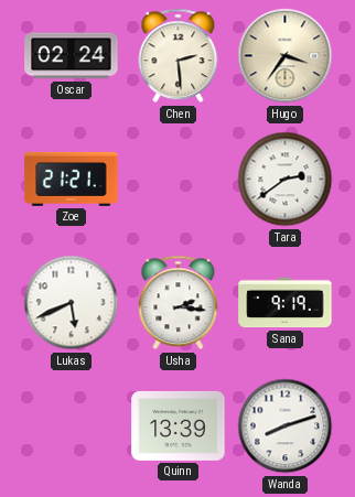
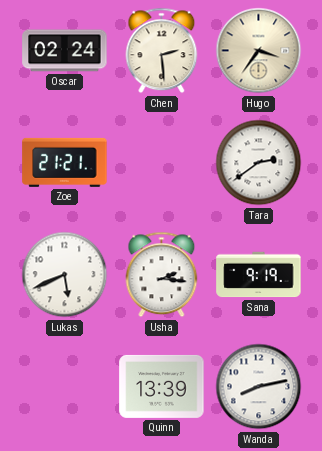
Wanda: 8:12 -> 8:13 (259, 387)
